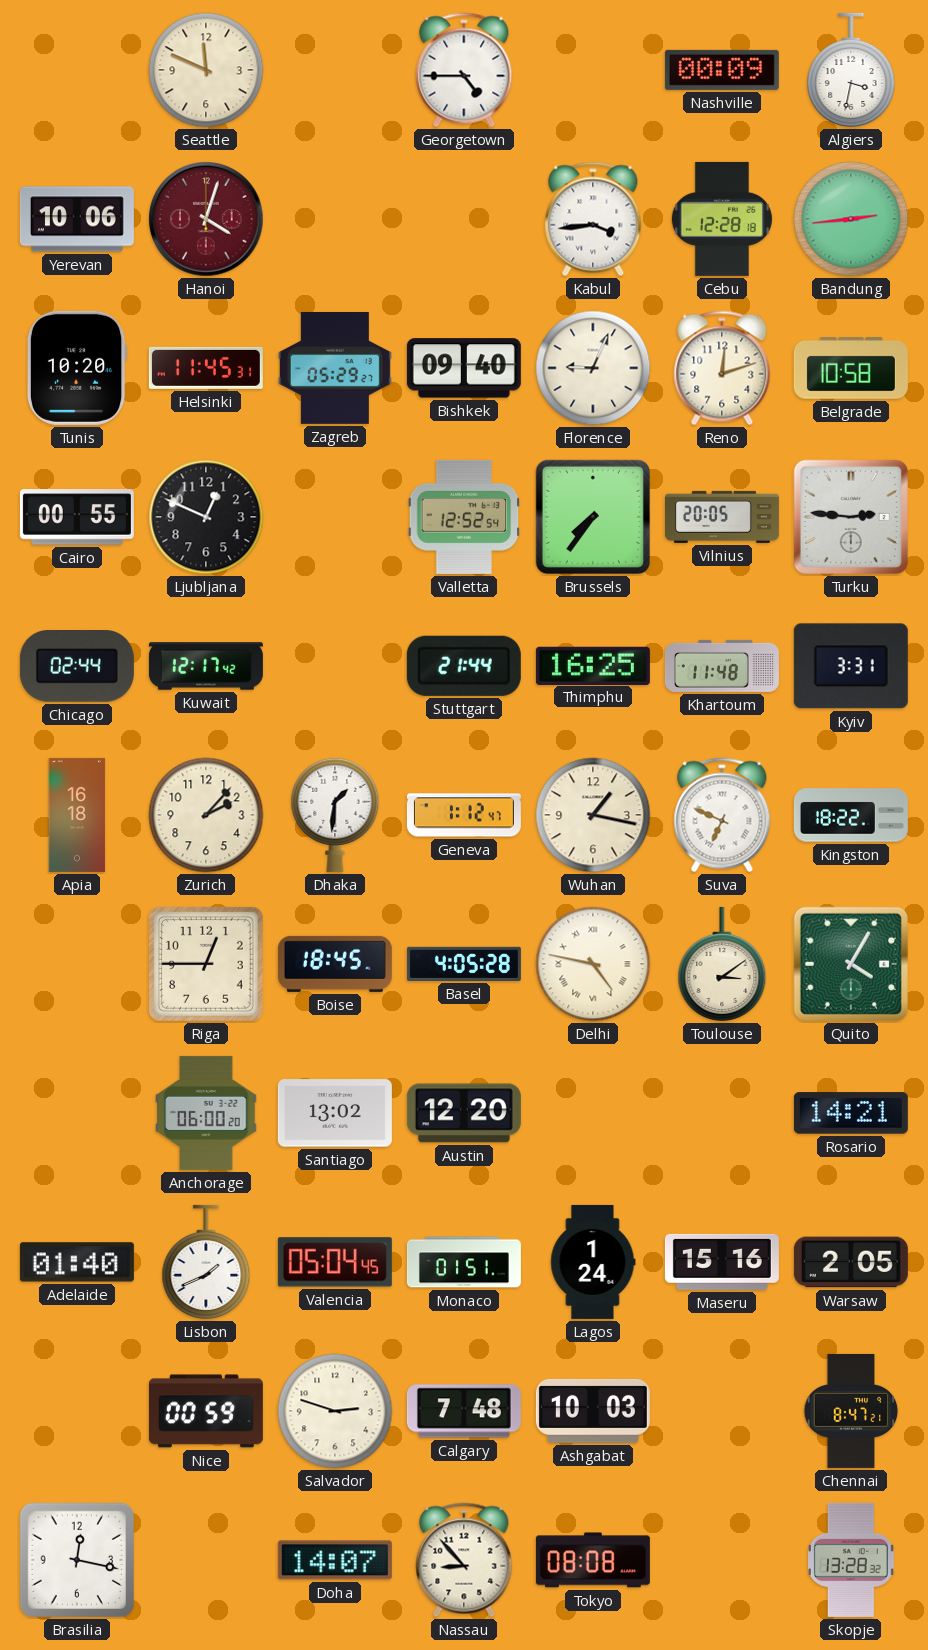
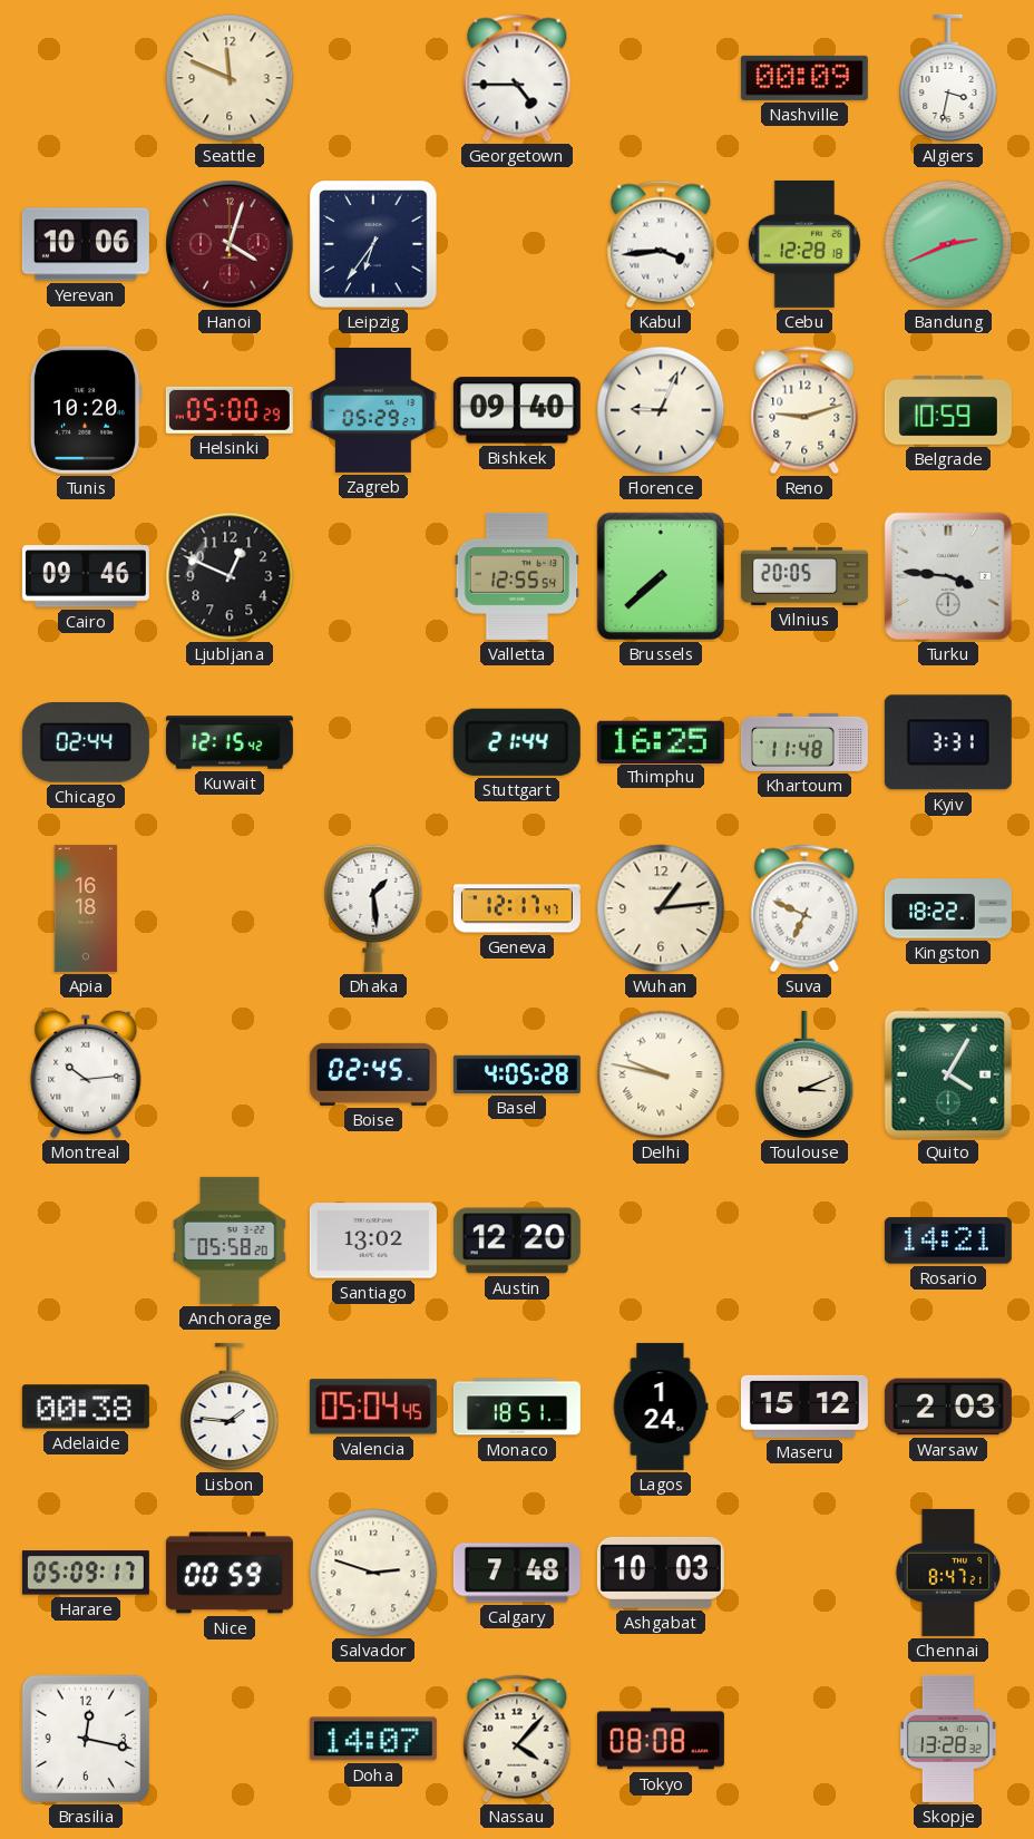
Leipzig: none -> 6:36 (373, 244)
Bandung: 2:44 -> 2:41 (948, 244)
Helsinki: 11:45 -> 05:00 (230, 410)
Reno: 12:12 -> 9:12 (804, 410)
Belgrade: 10:58 -> 10:59 (948, 411)
Cairo: 00:55 -> 09:46 (86, 576)
Valletta: 12:52 -> 12:55 (517, 576)
Brussels: 7:36 -> 7:38 (661, 576)
Turku: 2:46 -> 3:46 (948, 576)
Kuwait: 12:17 -> 12:15 (230, 742)
Zurich: 2:07 -> none (206, 815)
Dhaka: 1:31 -> 1:29 (373, 908)
Geneva: 1:12 -> 12:17 (517, 908)
Wuhan: 1:17 -> 1:14 (661, 908)
Montreal: none -> 10:14 (86, 1074)
Riga: 12:45 -> none (206, 964)
Boise: 18:45 -> 02:45 (373, 1074)
Delhi: 4:47 -> 9:47 (661, 1074)
Toulouse: 3:09 -> 3:11 (804, 1074)
Anchorage: 06:00 -> 05:58 (230, 1240)
Adelaide: 01:40 -> 00:38 (86, 1407)
Lisbon: 1:41 -> 1:46 (230, 1407)
Monaco: 01:51 -> 18:51 (517, 1407)
Maseru: 15:16 -> 15:12 (804, 1407)
Warsaw: 2:05 -> 2:03 (948, 1407)
Harare: none -> 05:09 (86, 1573)
Nassau: 8:53 -> 4:07 (517, 1739)
